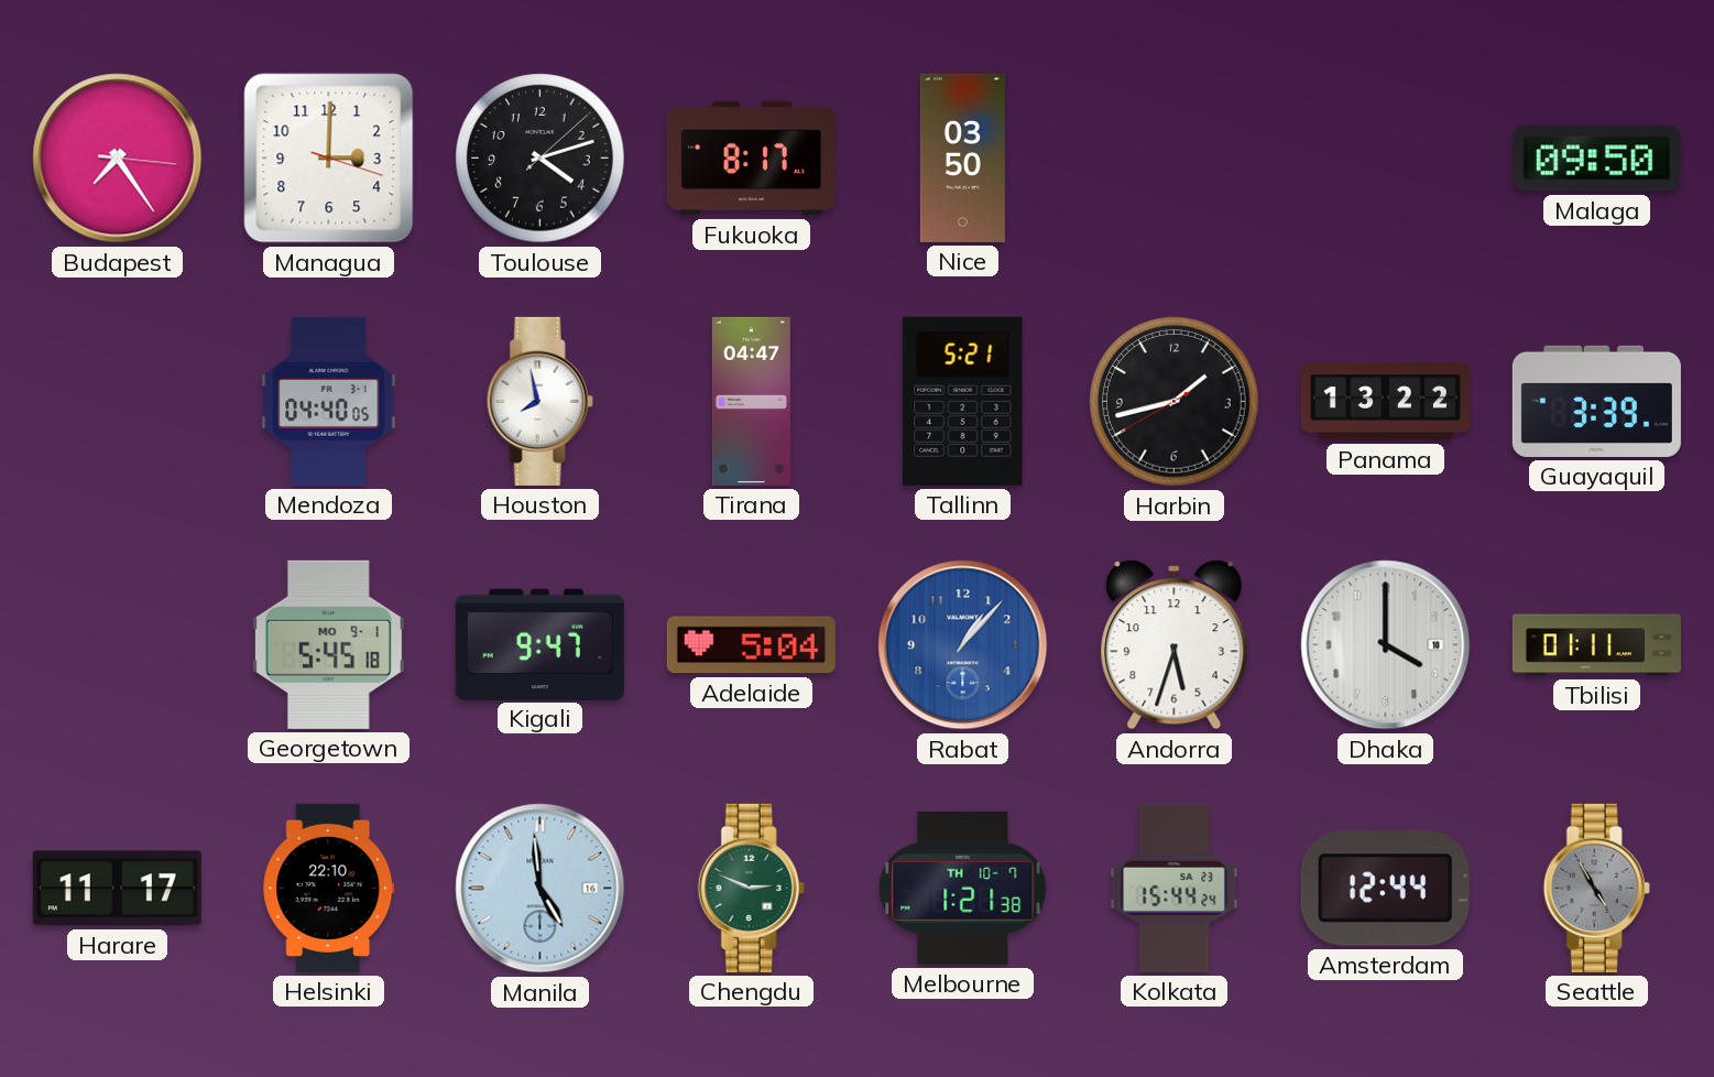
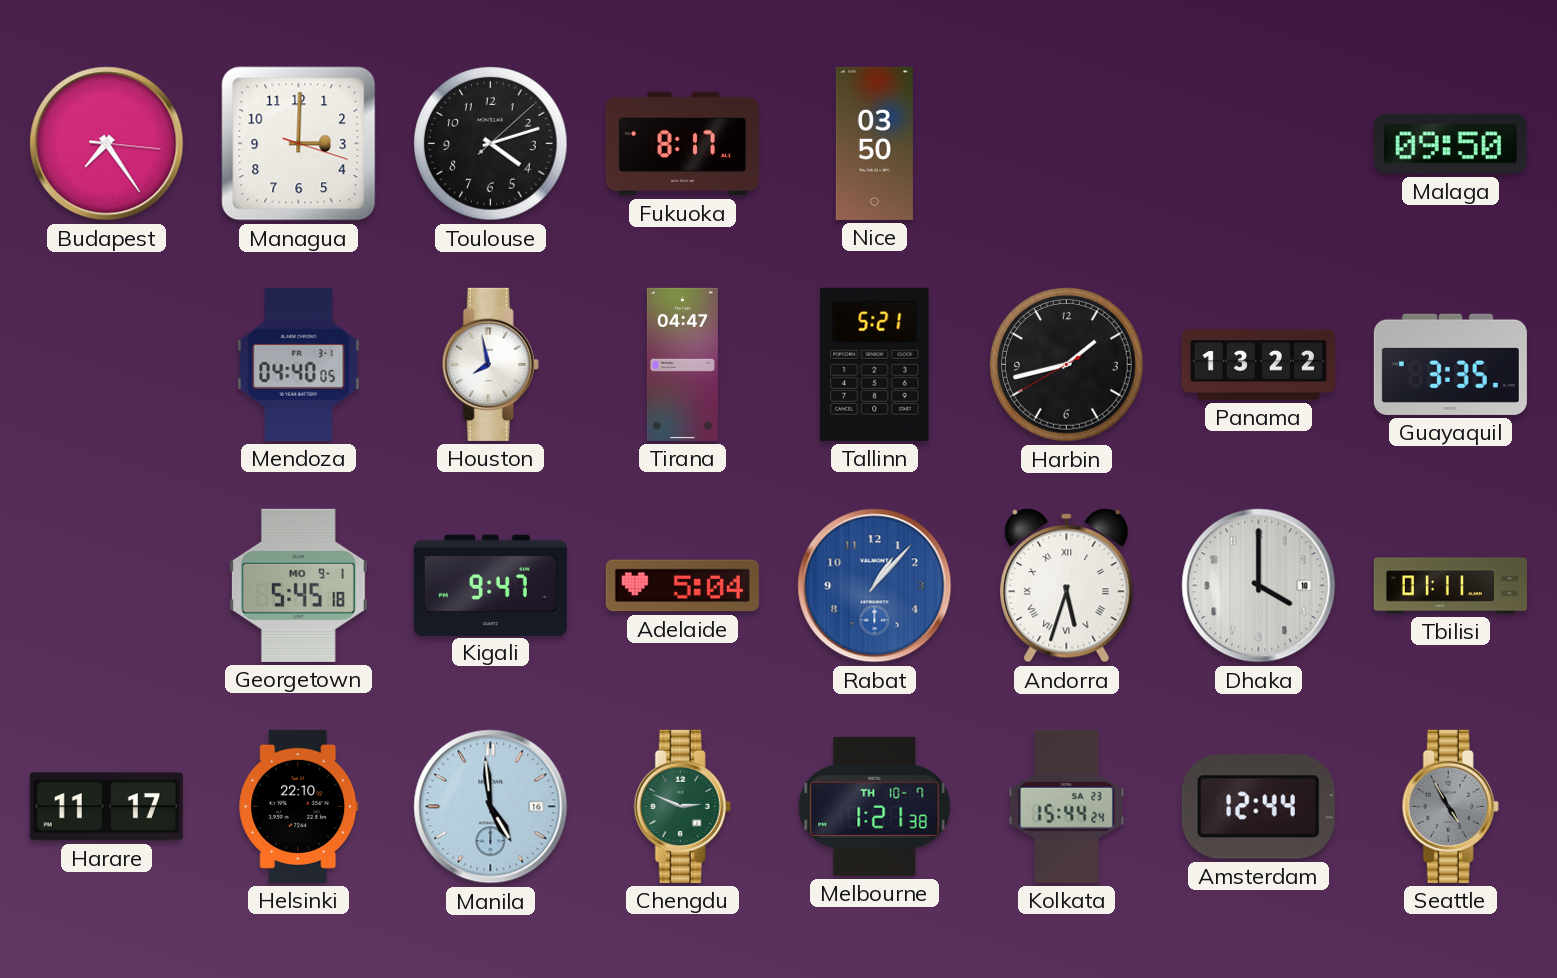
Guayaquil: 3:39 -> 3:35 (1450, 364)
Andorra numerals: Arabic -> Roman (1067, 586)
